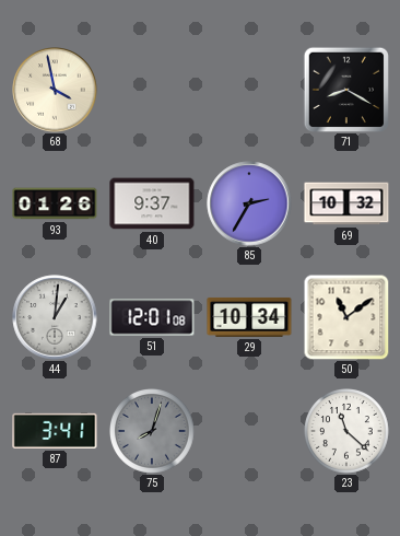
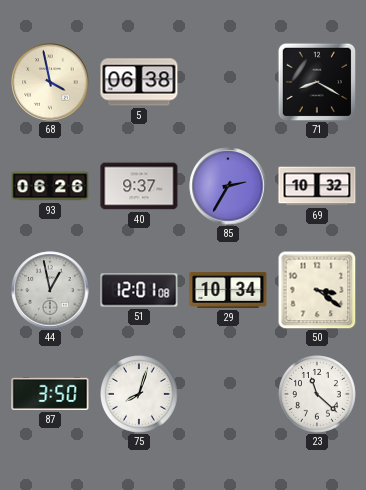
5: none -> 06:38 (139, 82)
93: 01:26 -> 06:26 (50, 186)
44: 1:01 -> 12:58 (50, 290)
50: 11:09 -> 3:21 (317, 290)
87: 3:41 -> 3:50 (50, 394)
75 dial: grey -> white (140, 395)
